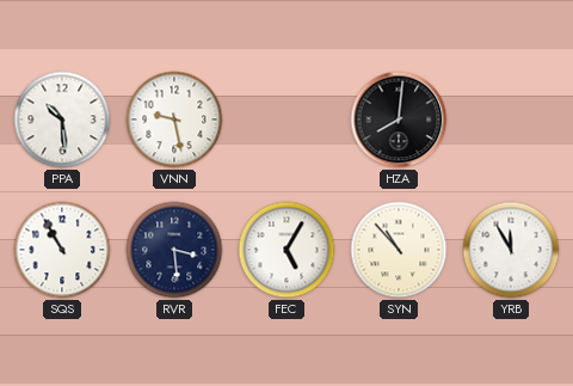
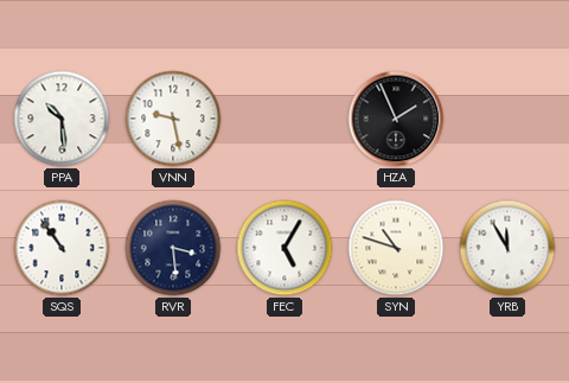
HZA: 8:01 -> 1:56 (396, 119)
SQS: 10:55 -> 10:54 (62, 248)
SYN: 10:53 -> 10:48 (396, 248)
